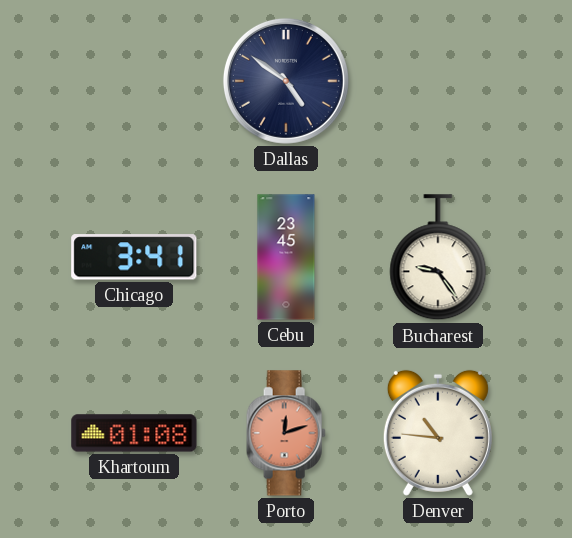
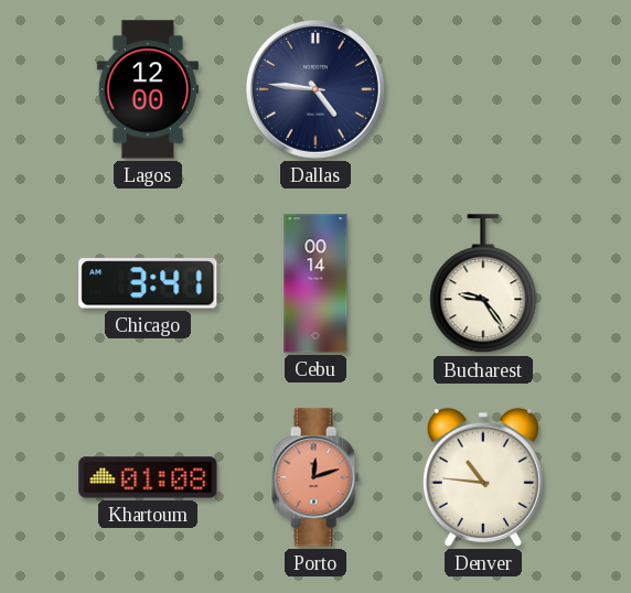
Lagos: none -> 12:00 (148, 89)
Dallas: 4:51 -> 4:46 (315, 89)
Cebu: 23:45 -> 00:14 (315, 283)
